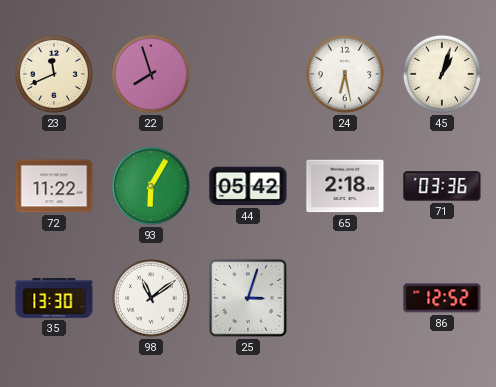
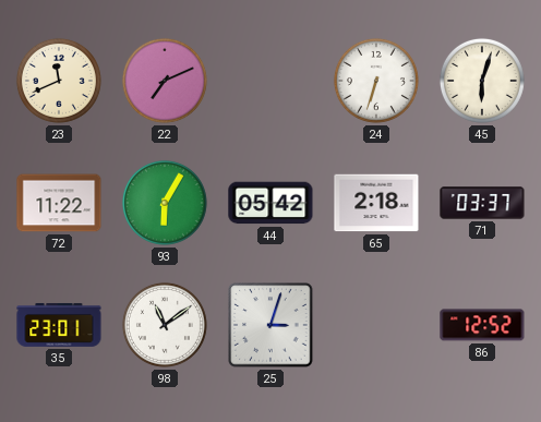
22: 7:57 -> 7:11 (165, 81)
24: 6:28 -> 6:33 (376, 81)
45: 1:03 -> 6:03 (482, 81)
71: 03:36 -> 03:37 (482, 203)
35: 13:30 -> 23:01 (59, 325)
